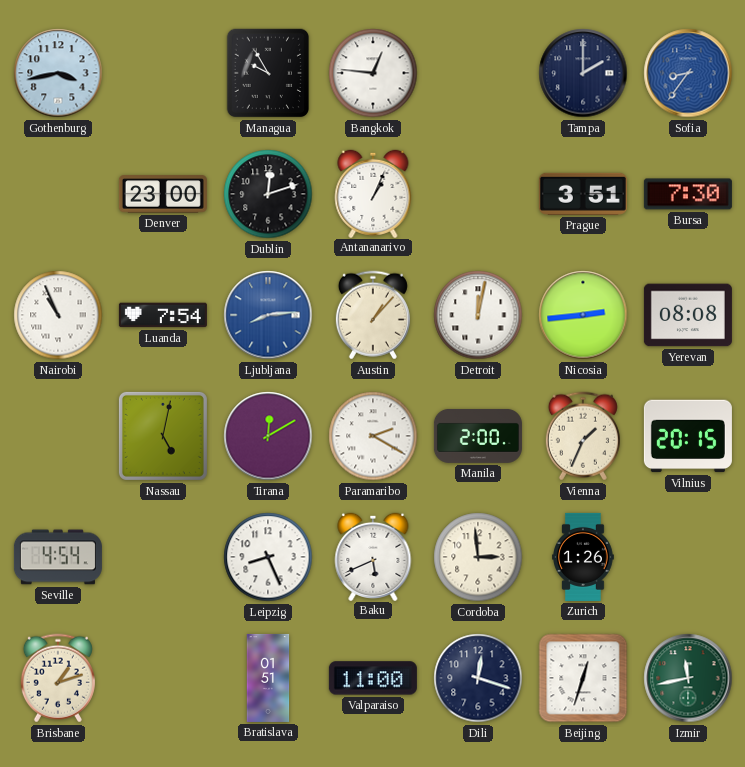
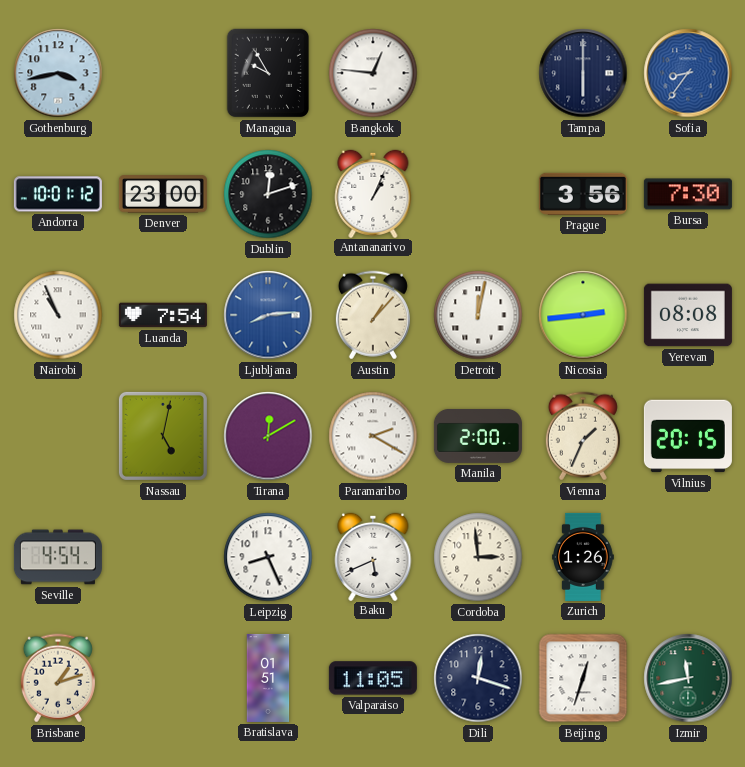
Tampa: 2:00 -> 6:00 (583, 73)
Andorra: none -> 10:01 (58, 194)
Prague: 3:51 -> 3:56 (583, 194)
Valparaiso: 11:00 -> 11:05 (373, 678)
